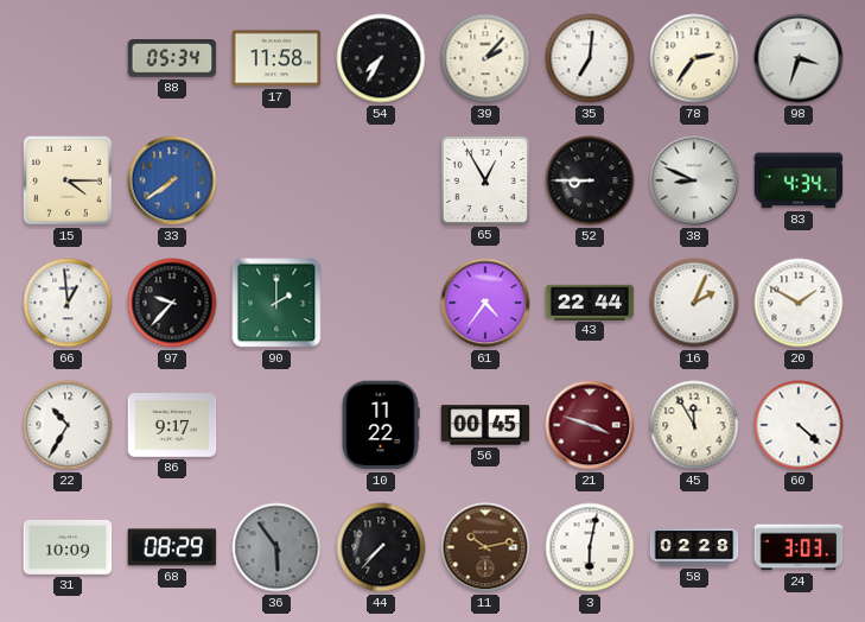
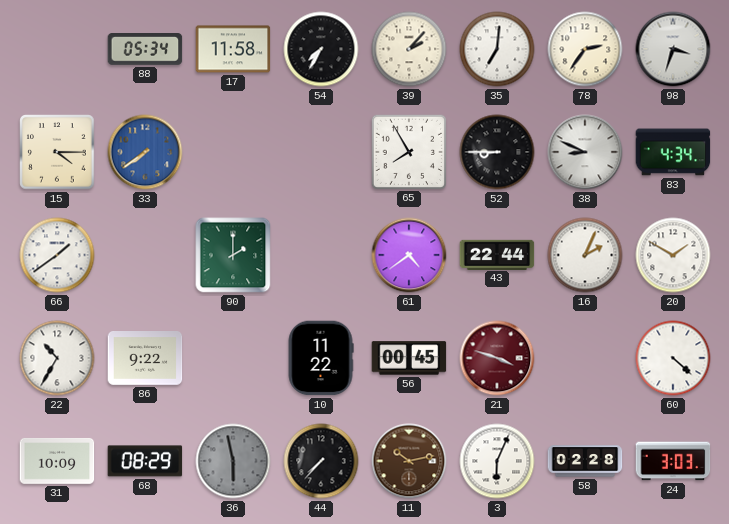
65: 12:55 -> 7:55 (409, 151)
66: 12:59 -> 1:39 (57, 255)
97: 9:37 -> none (172, 303)
61: 4:36 -> 4:39 (409, 255)
86: 9:17 -> 9:22 (145, 359)
45: 11:55 -> none (694, 425)
36: 5:54 -> 5:58 (233, 461)
3: 6:02 -> 6:04 (497, 461)
